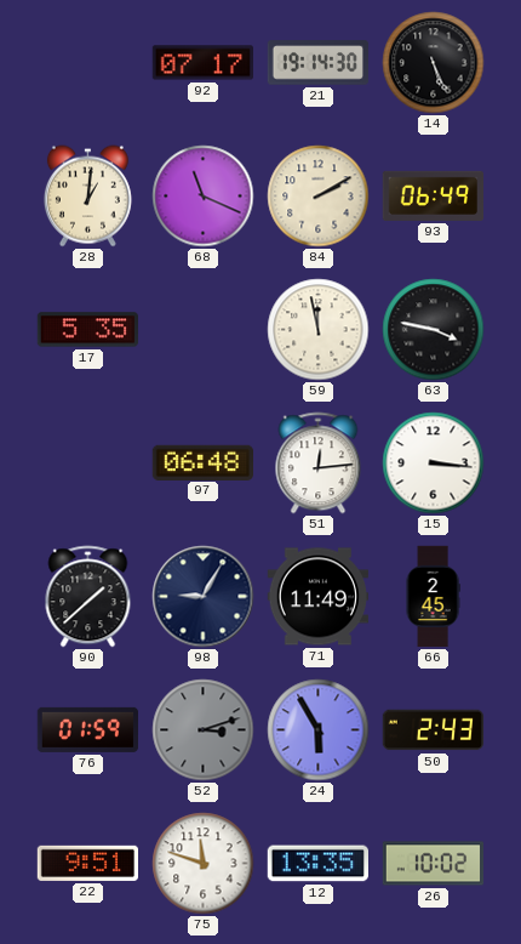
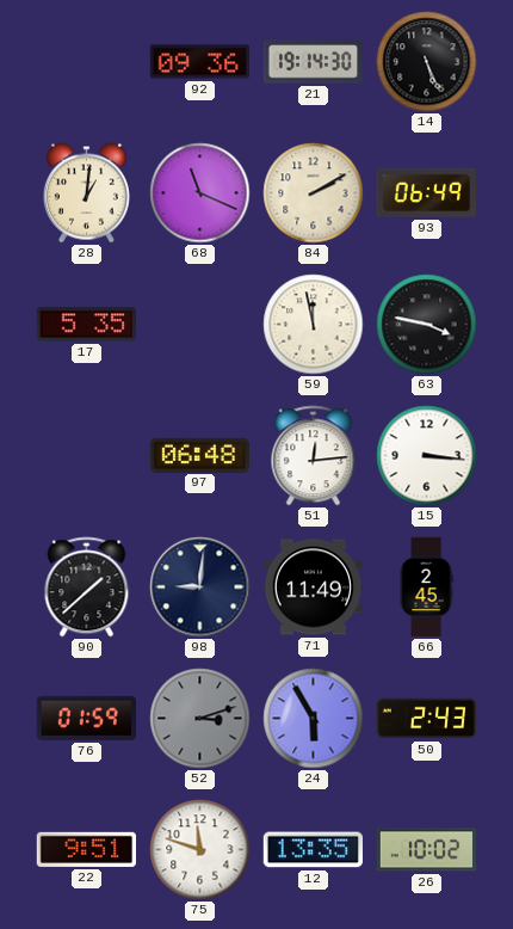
92: 07:17 -> 09:36 (199, 62)
98: 9:05 -> 9:01 (200, 587)
